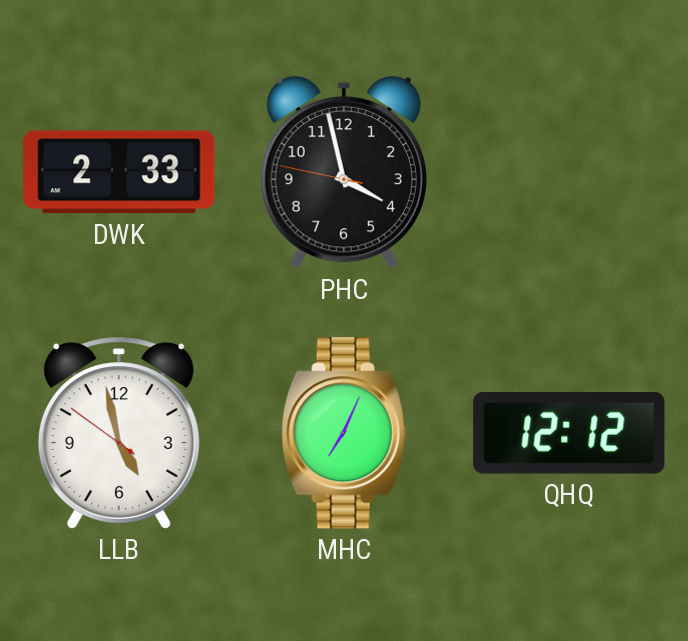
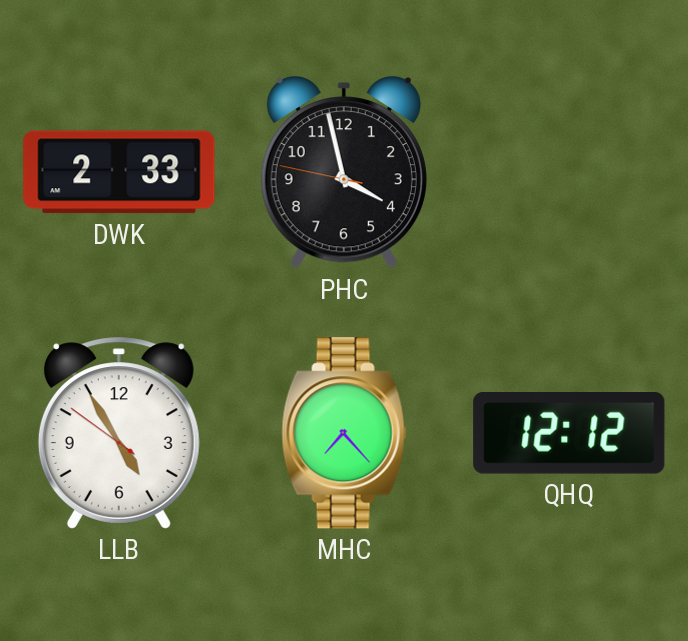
LLB: 4:57 -> 4:54 (119, 433)
MHC: 7:04 -> 7:23 (344, 433)
